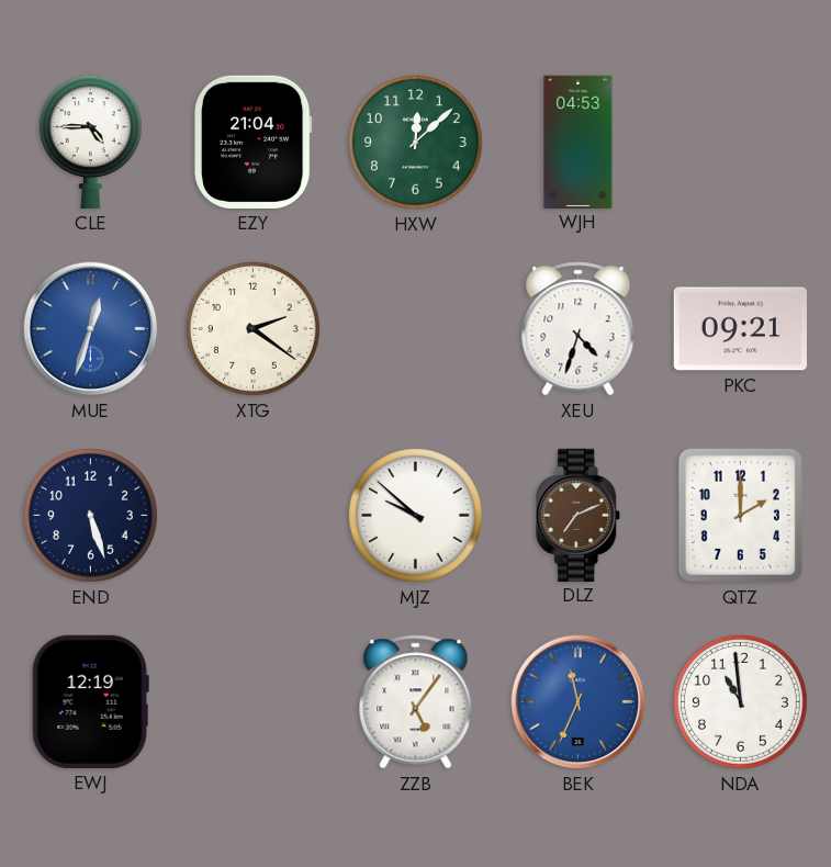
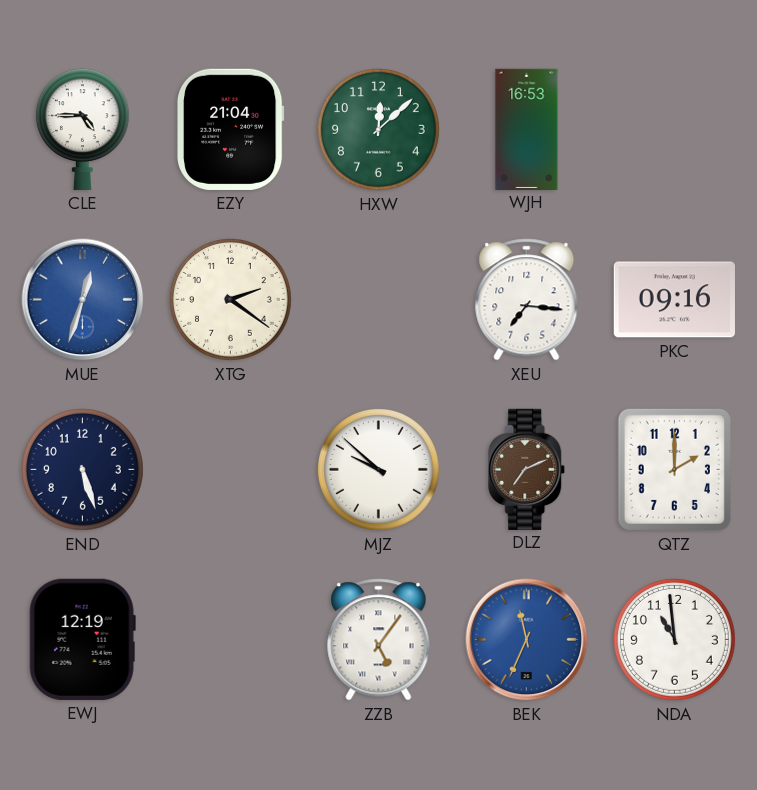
WJH: 04:53 -> 16:53 (527, 129)
XEU: 4:33 -> 7:16 (527, 300)
PKC: 09:21 -> 09:16 (674, 300)
